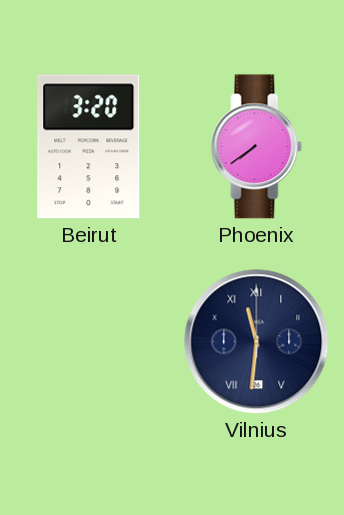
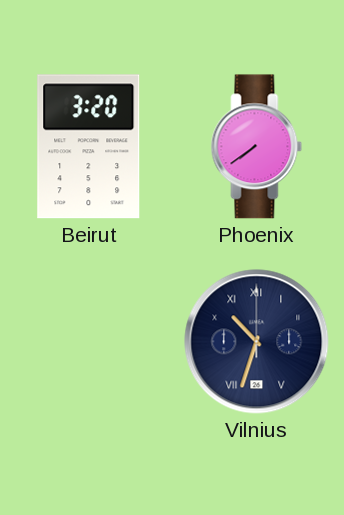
Vilnius: 11:31 -> 10:33 (257, 342)
